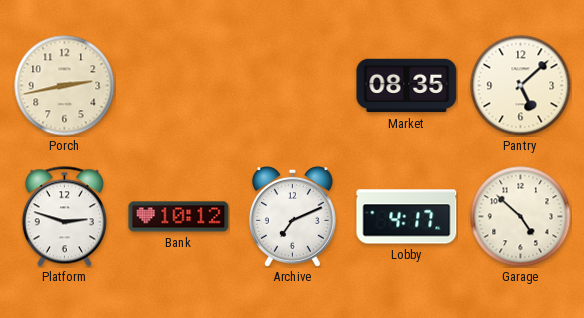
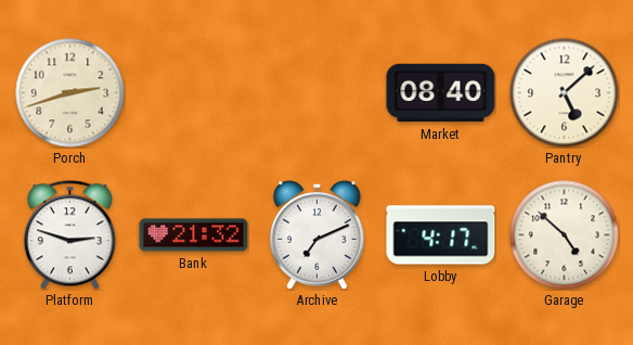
Porch: 2:43 -> 2:42 (70, 93)
Market: 08:35 -> 08:40 (441, 93)
Bank: 10:12 -> 21:32 (194, 235)
